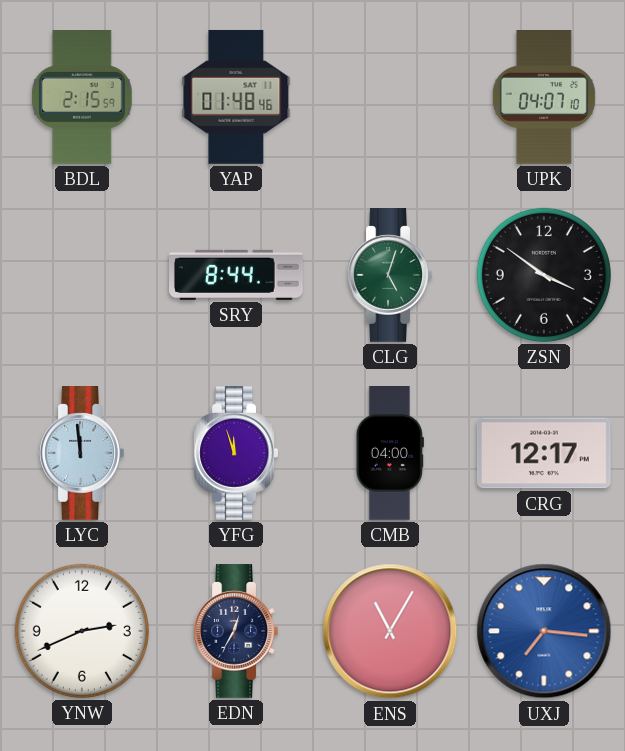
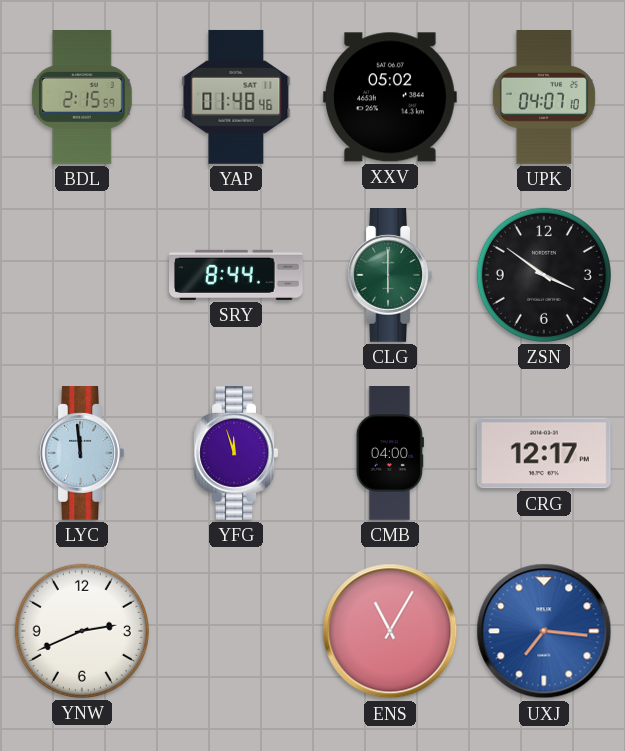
XXV: none -> 05:02 (390, 97)
CLG: 5:03 -> 6:00 (390, 276)
EDN: 12:35 -> none (236, 632)
